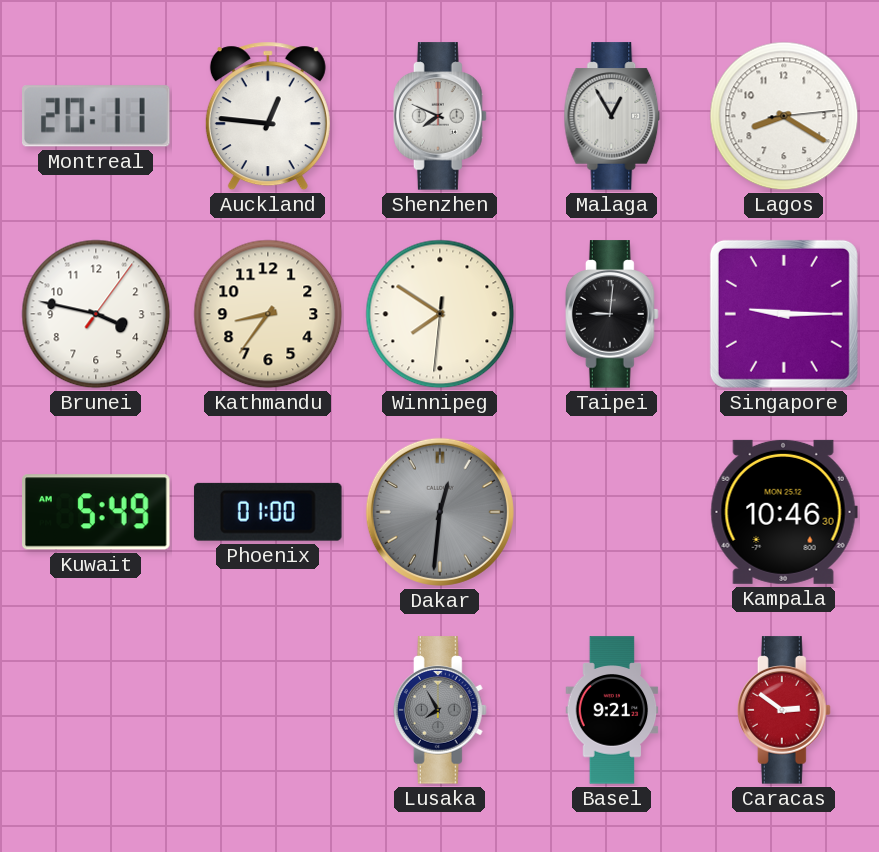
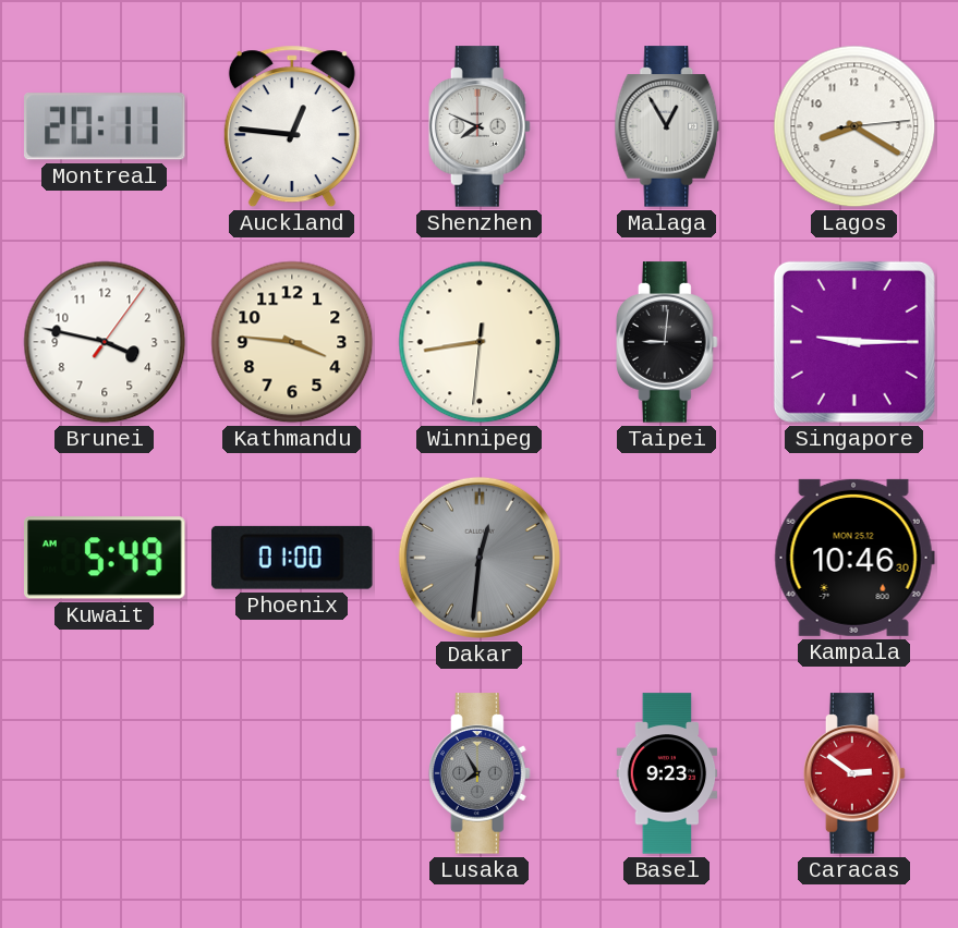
Kathmandu: 8:36 -> 3:46 (292, 342)
Winnipeg: 7:50 -> 8:43 (480, 342)
Basel: 9:21 -> 9:23 (667, 773)
